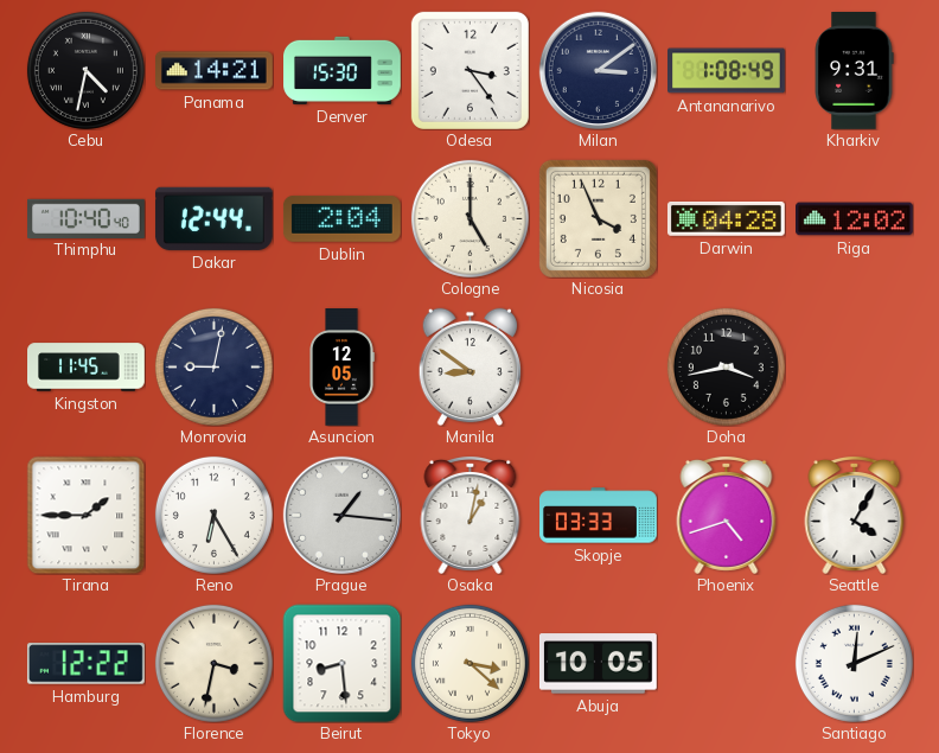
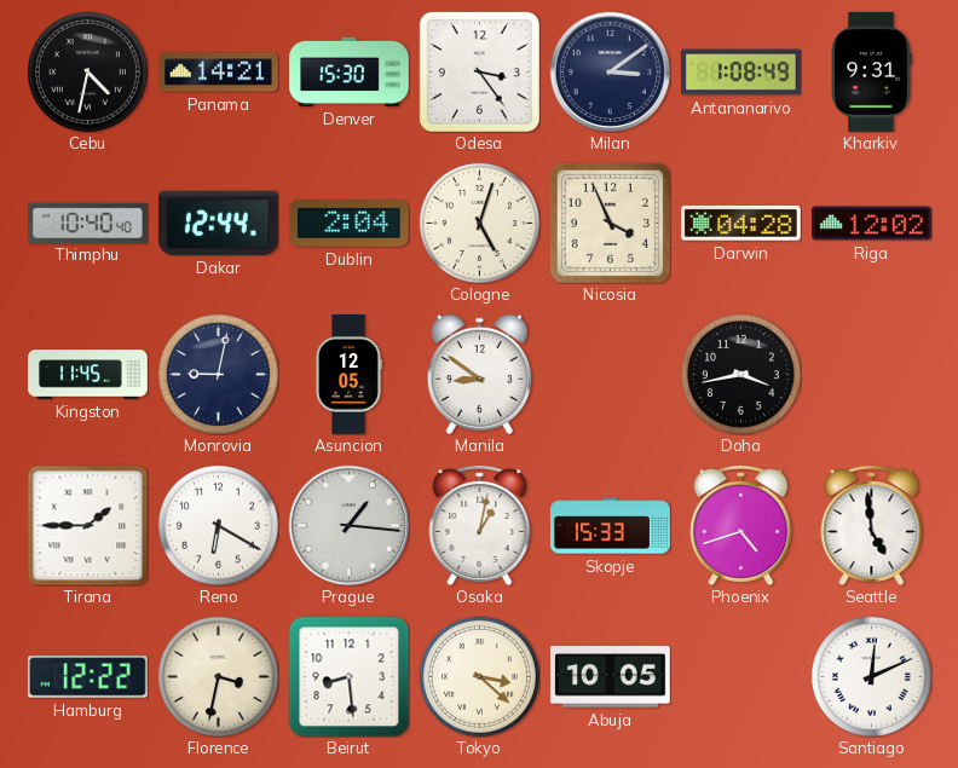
Cologne: 5:00 -> 5:03 (479, 223)
Reno: 6:25 -> 6:20 (218, 525)
Skopje: 03:33 -> 15:33 (611, 526)
Seattle: 4:05 -> 4:59 (872, 525)
